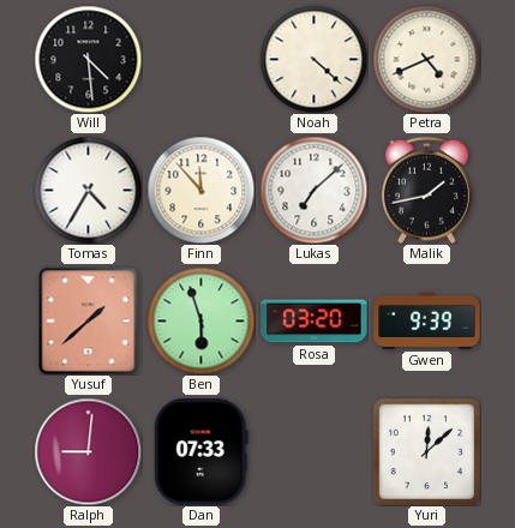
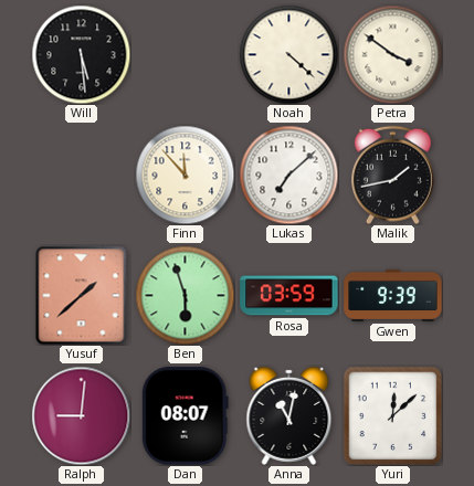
Will: 4:29 -> 5:29 (81, 54)
Petra: 4:41 -> 3:51 (392, 54)
Tomas: 4:35 -> none (88, 190)
Rosa: 03:20 -> 03:59 (289, 296)
Dan: 07:33 -> 08:07 (185, 416)
Anna: none -> 11:02 (289, 415)
